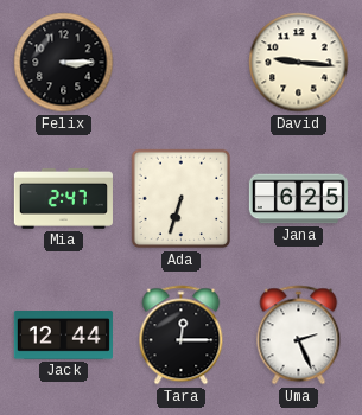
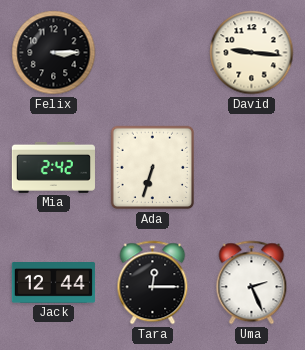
Mia: 2:47 -> 2:42 (53, 167)
Jana: 6:25 -> none (298, 199)
